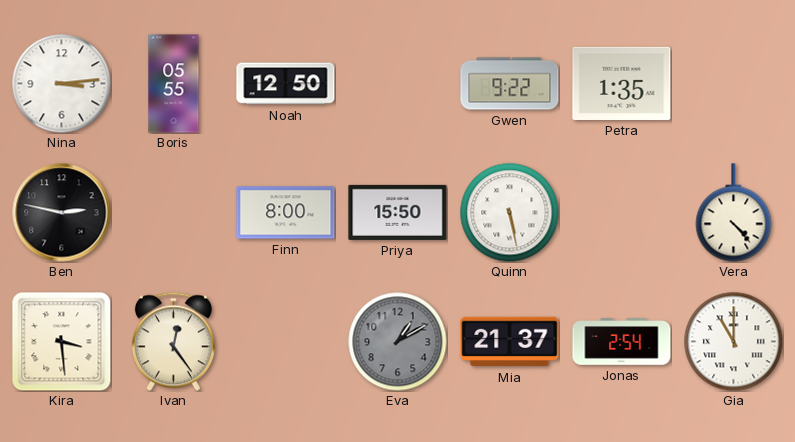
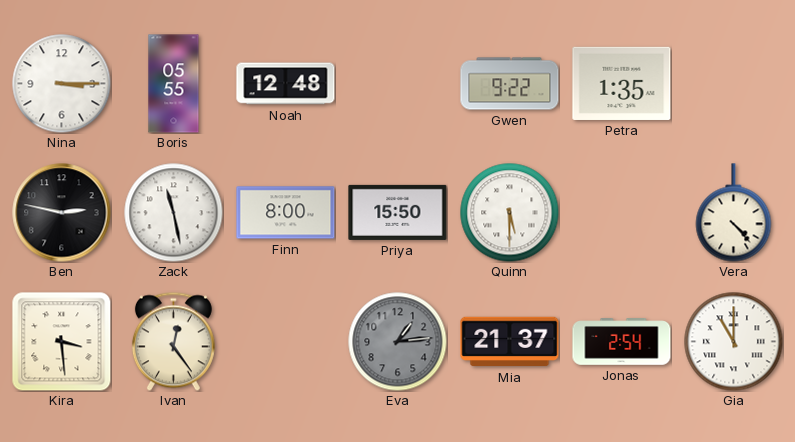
Nina: 3:14 -> 3:15 (62, 84)
Noah: 12:50 -> 12:48 (286, 84)
Zack: none -> 11:28 (174, 213)
Quinn: 5:28 -> 5:30 (510, 213)
Eva: 1:10 -> 1:14 (398, 342)
